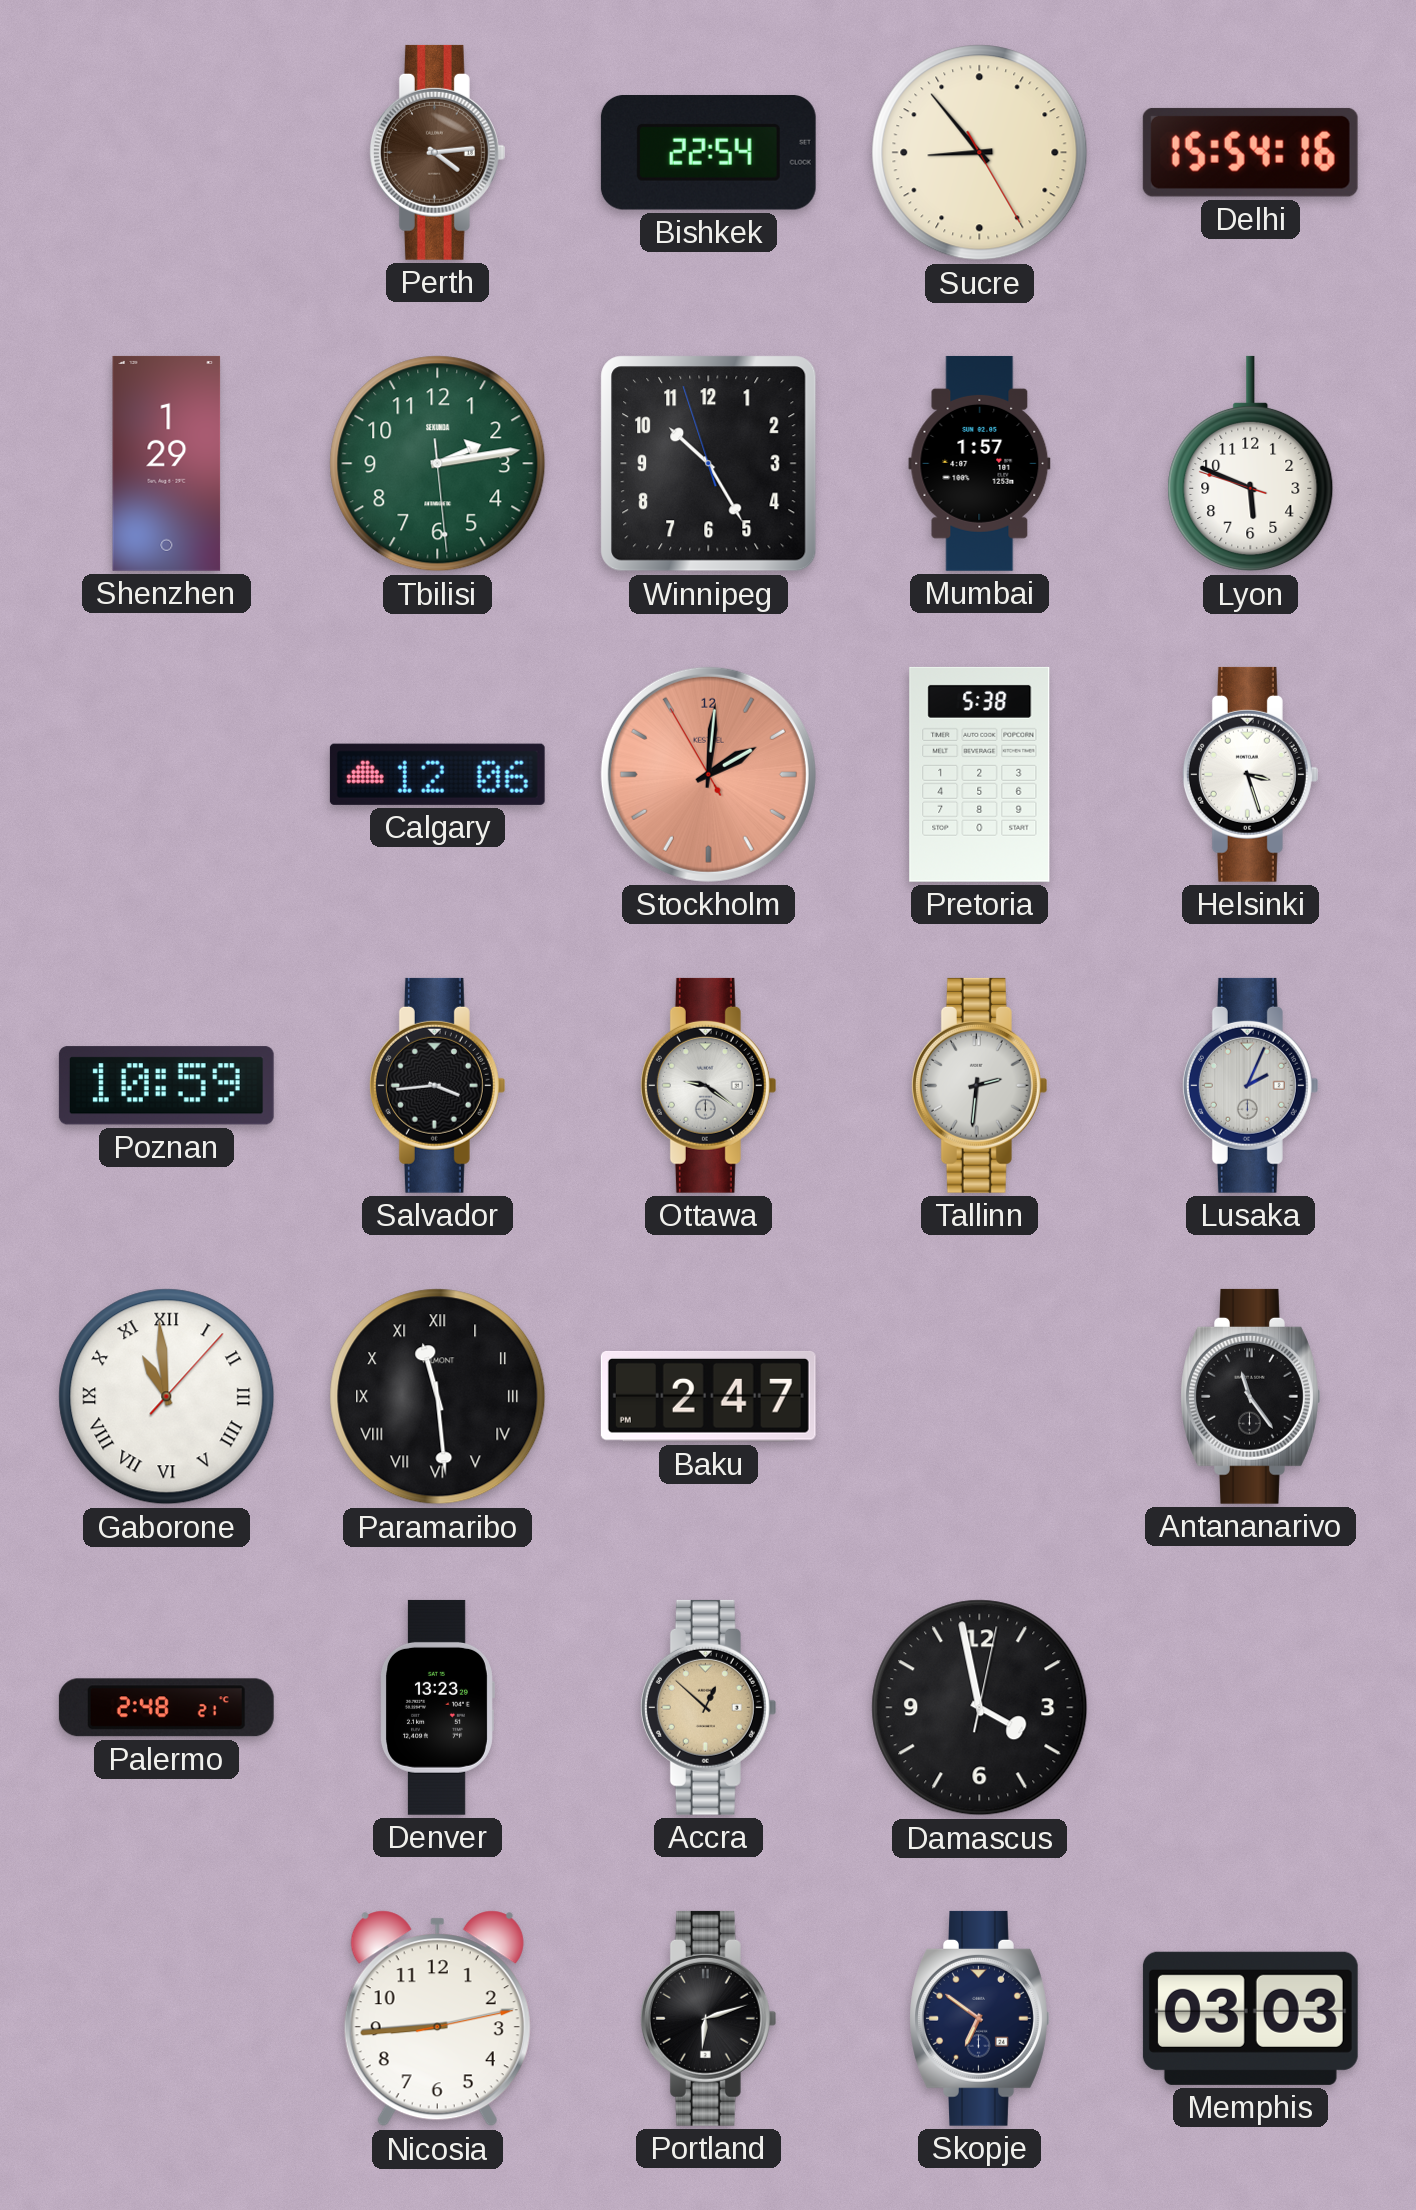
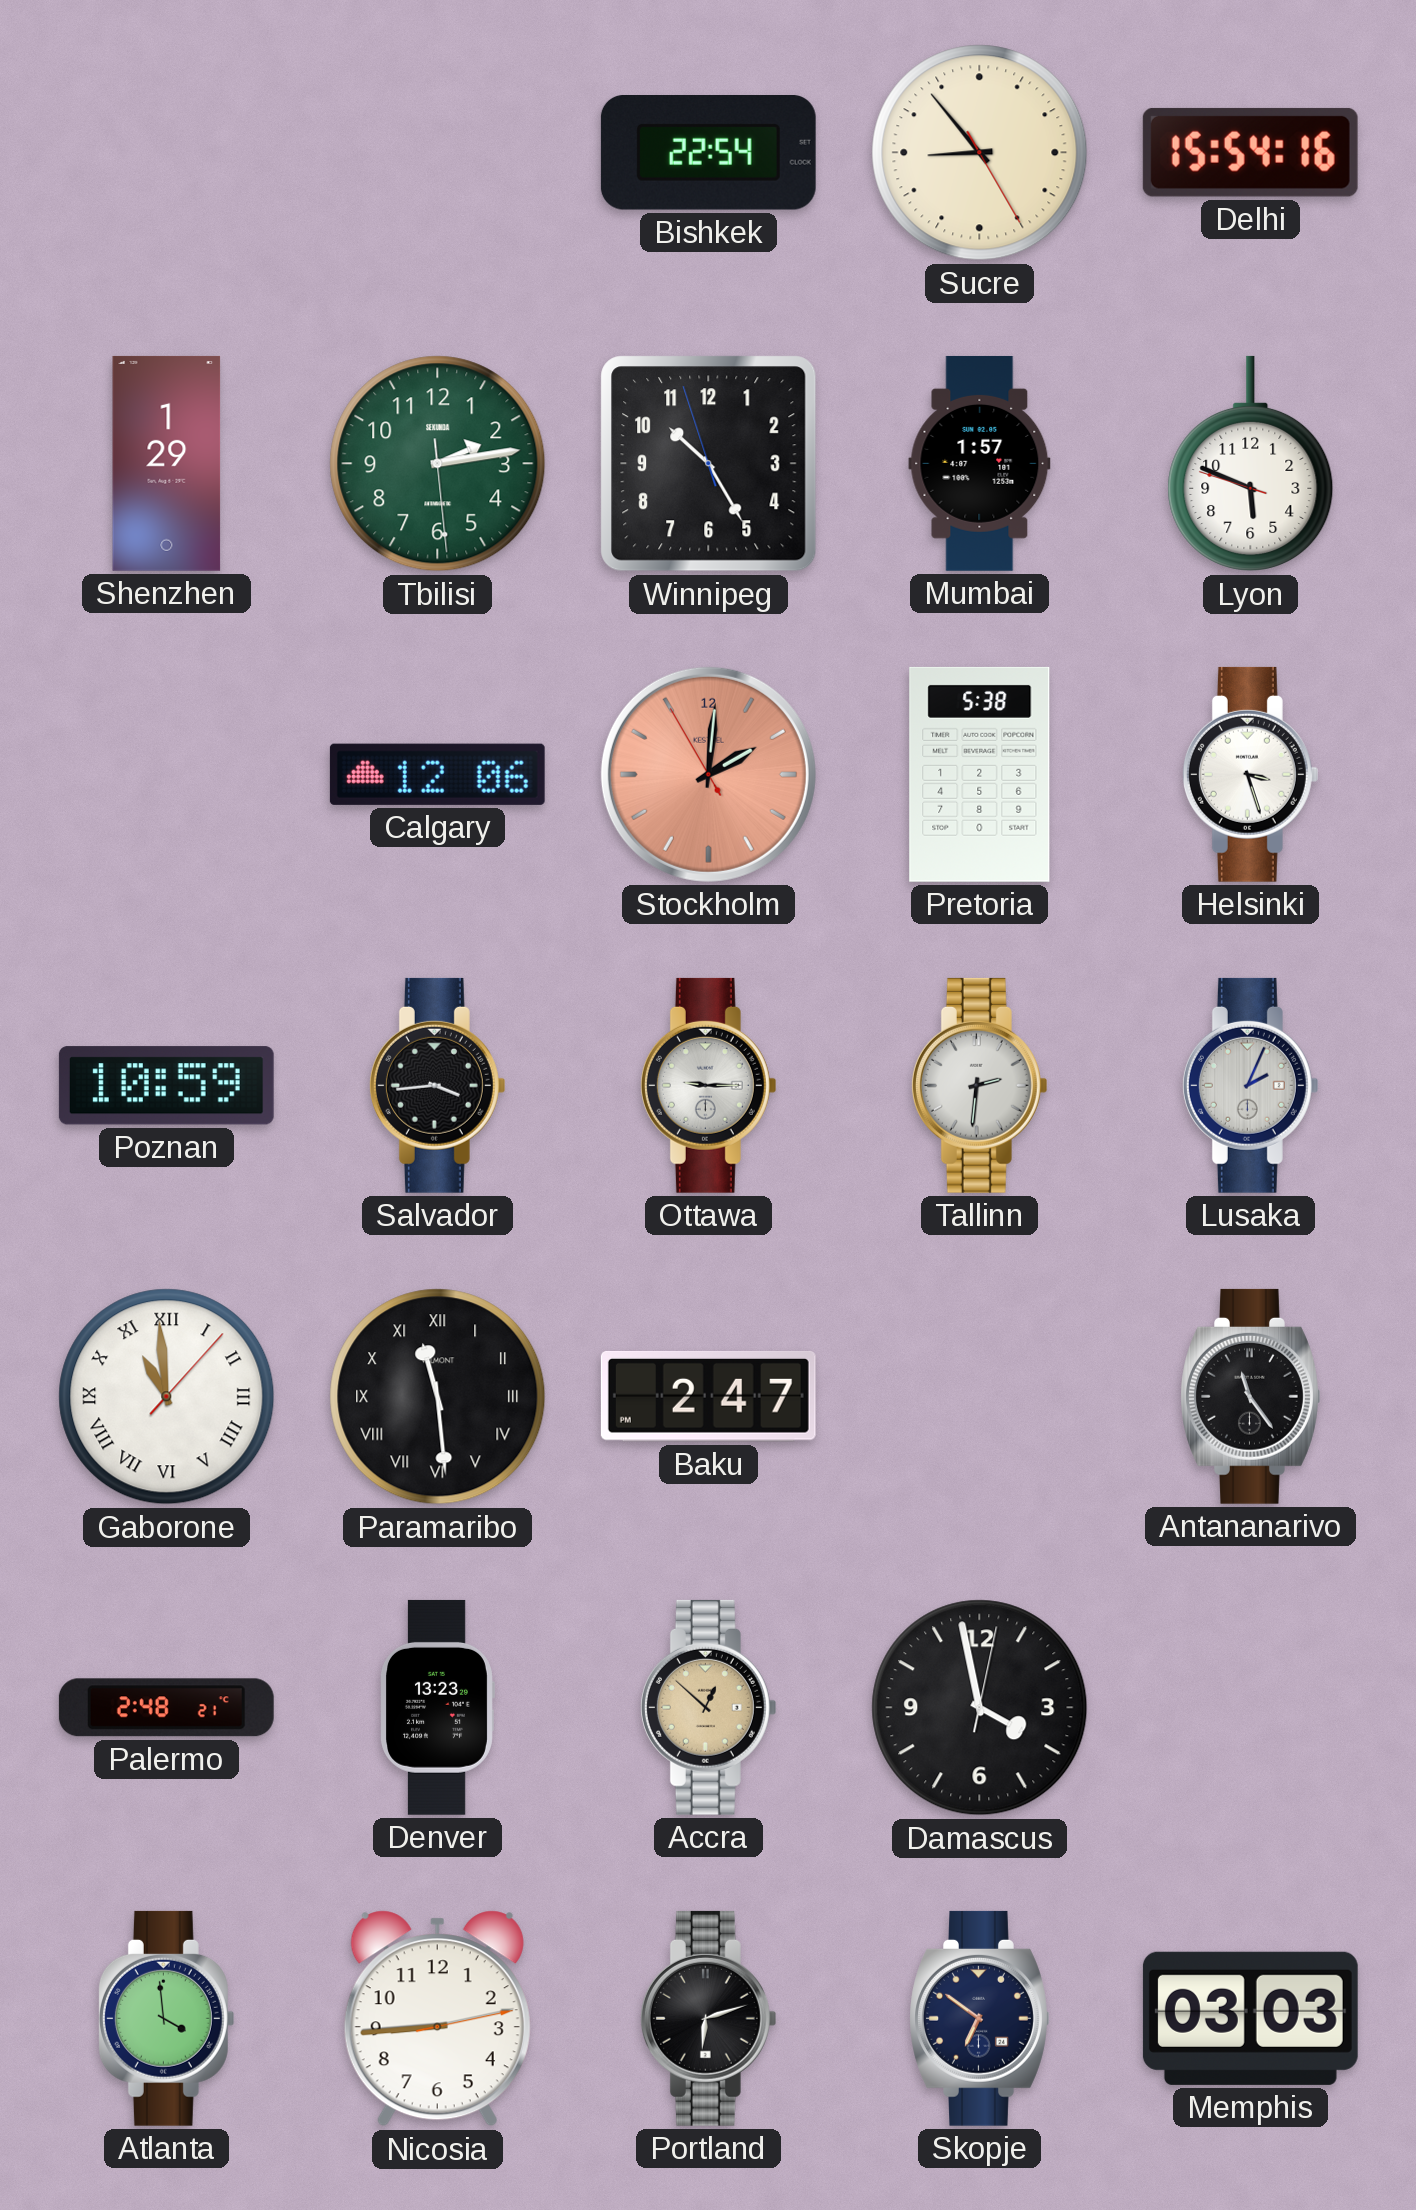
Perth: 4:14 -> none (437, 152)
Ottawa: 9:21 -> 9:15 (708, 1085)
Atlanta: none -> 3:59 (166, 2018)
